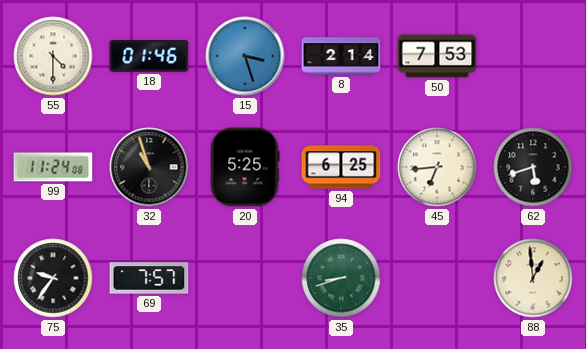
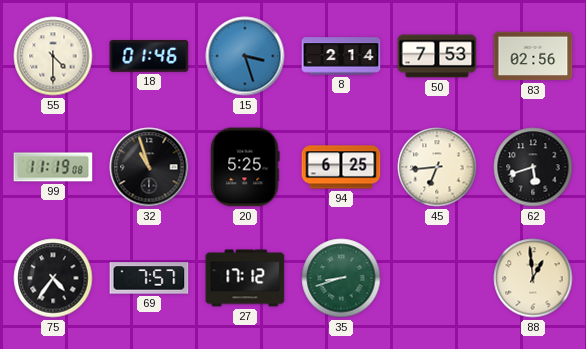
83: none -> 02:56 (533, 56)
99: 11:24 -> 11:19 (53, 167)
75: 9:36 -> 4:36 (53, 278)
27: none -> 17:12 (245, 278)
